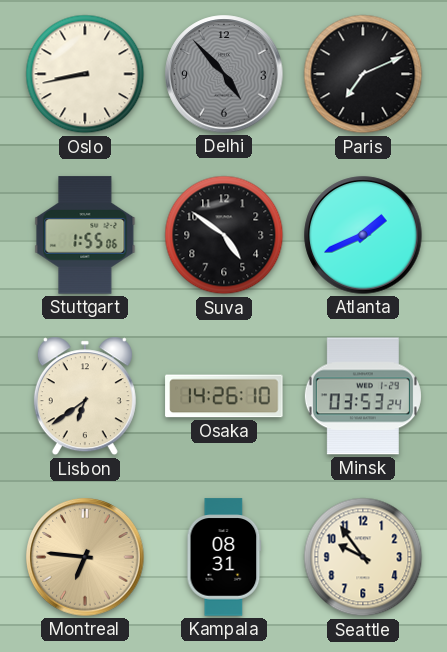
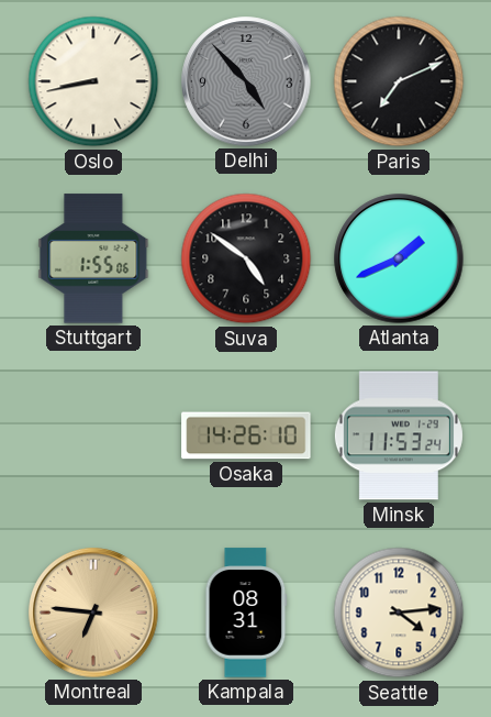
Lisbon: 6:39 -> none (85, 396)
Minsk: 03:53 -> 11:53 (399, 435)
Seattle: 9:54 -> 4:14 (399, 613)
